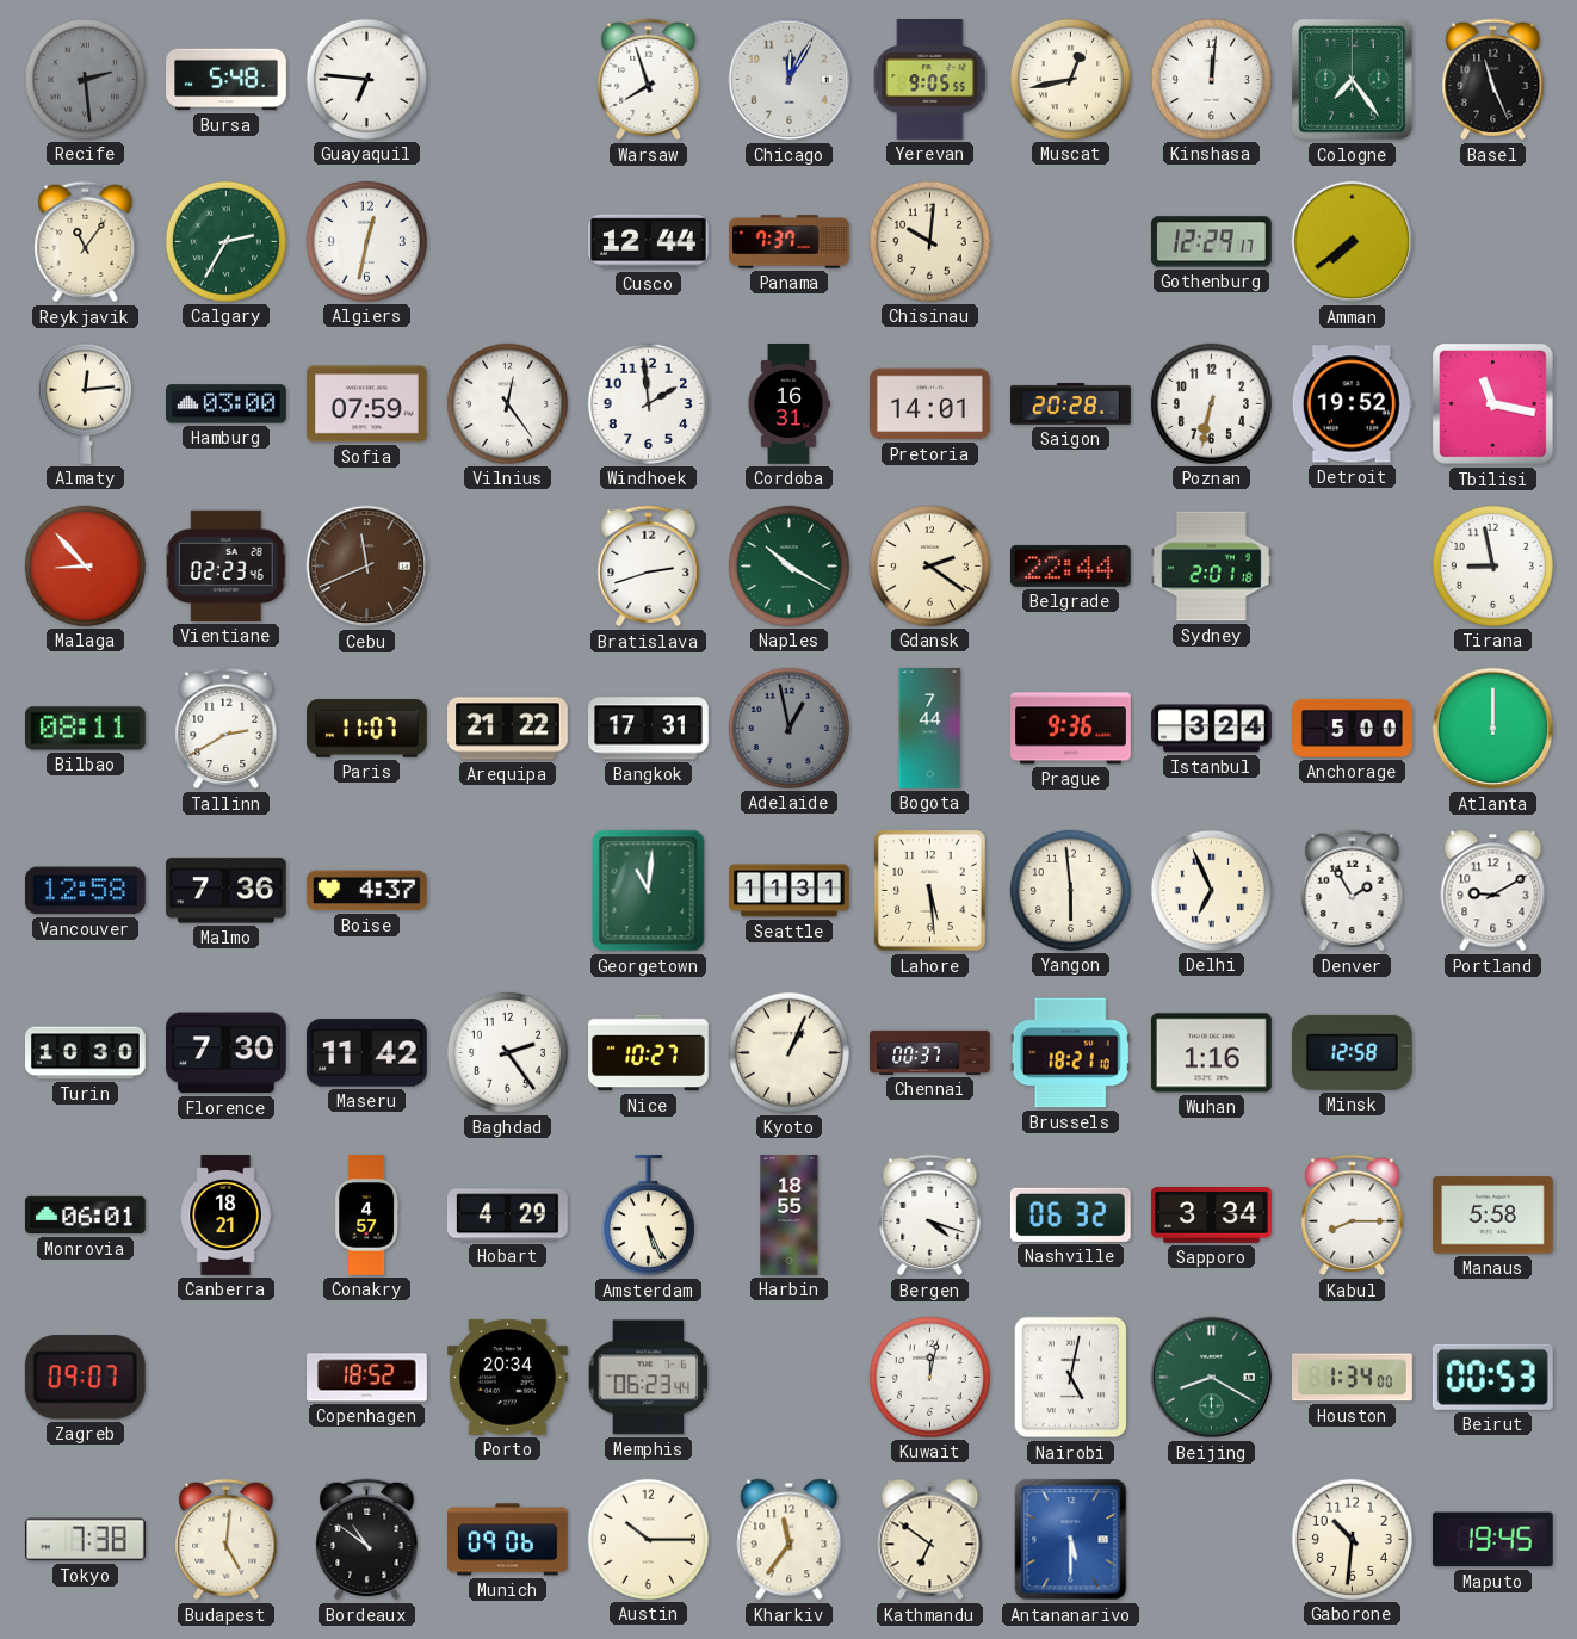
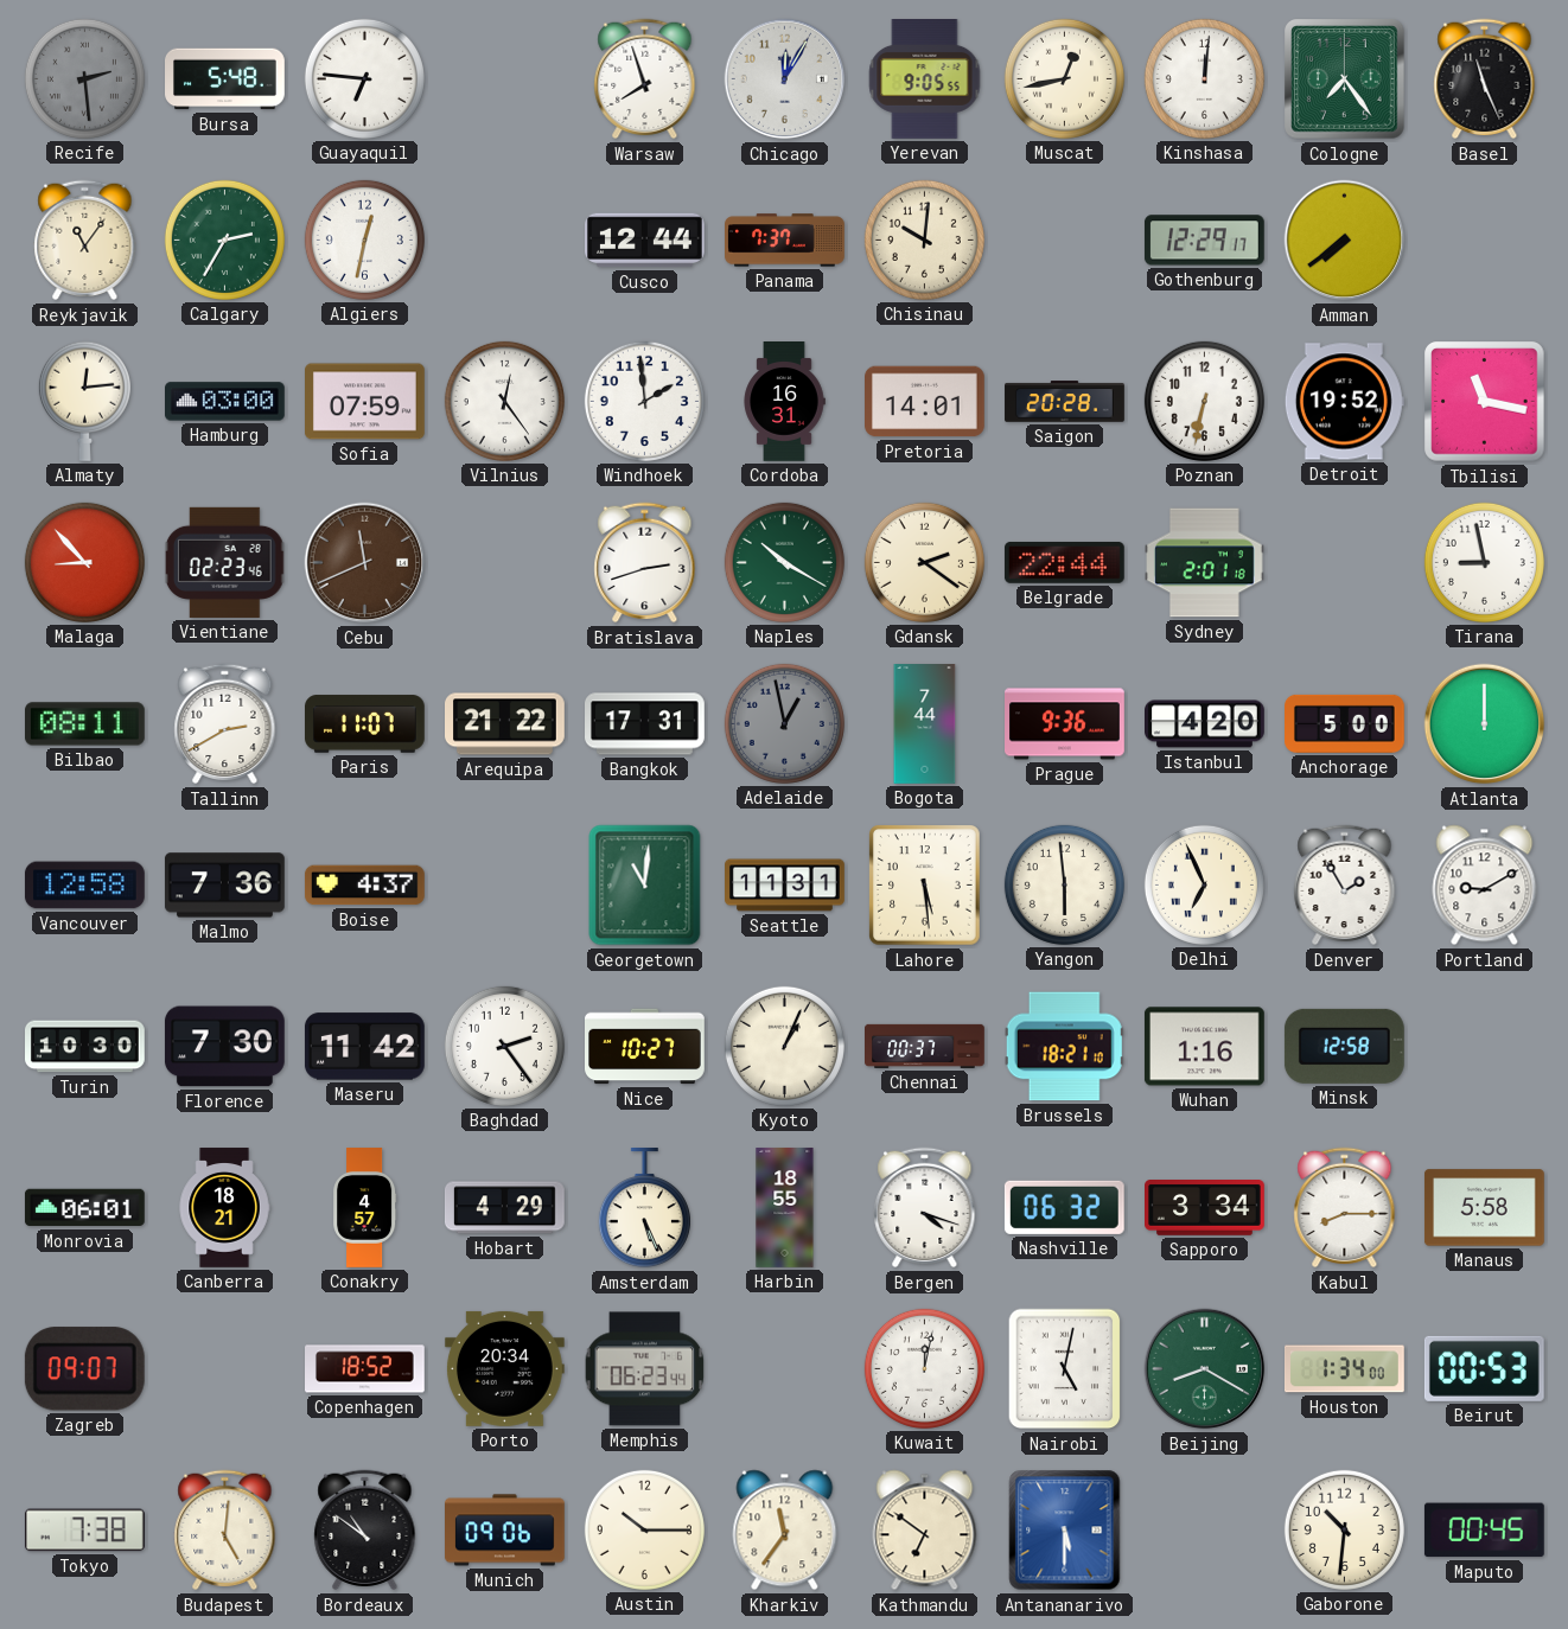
Istanbul: 3:24 -> 4:20 (1205, 724)
Maputo: 19:45 -> 00:45 (1484, 1531)
